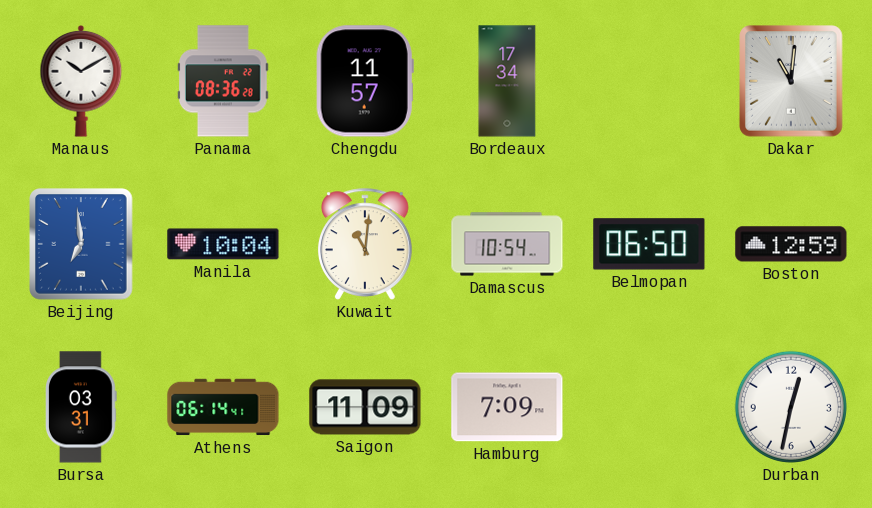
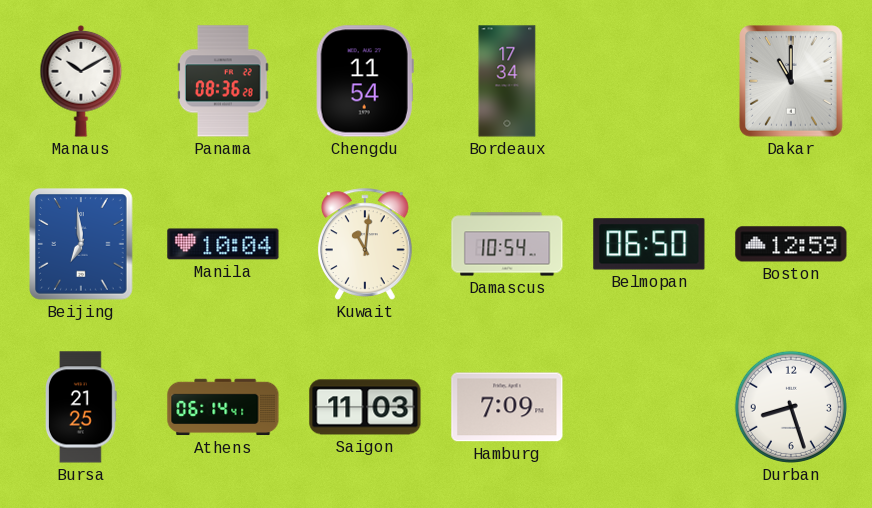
Chengdu: 11:57 -> 11:54 (365, 81)
Dakar: 11:01 -> 11:00 (791, 81)
Bursa: 03:31 -> 21:25 (82, 407)
Saigon: 11:09 -> 11:03 (365, 407)
Durban: 12:32 -> 8:27 (791, 407)
